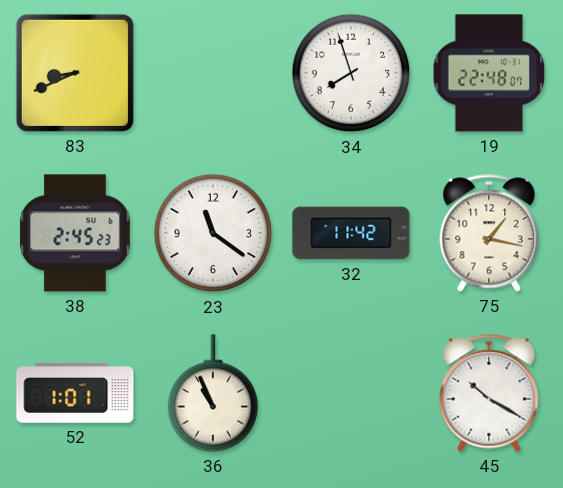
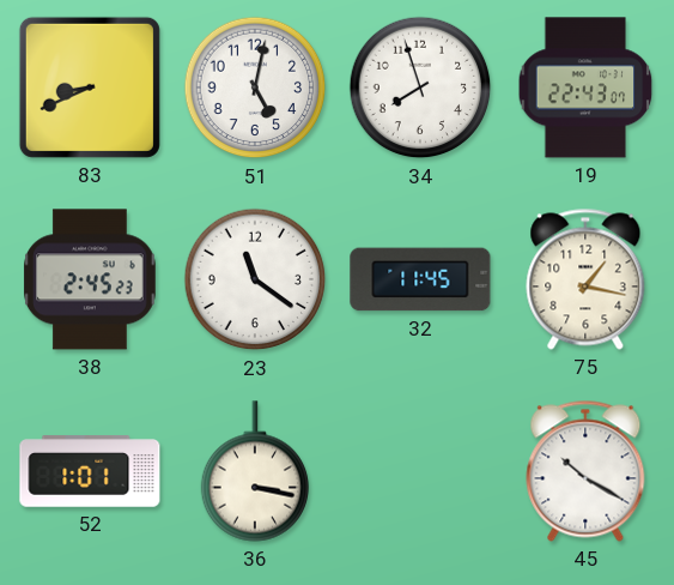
51: none -> 5:02 (255, 88)
19: 22:48 -> 22:43 (585, 88)
32: 11:42 -> 11:45 (420, 279)
36: 10:56 -> 3:17 (255, 471)
